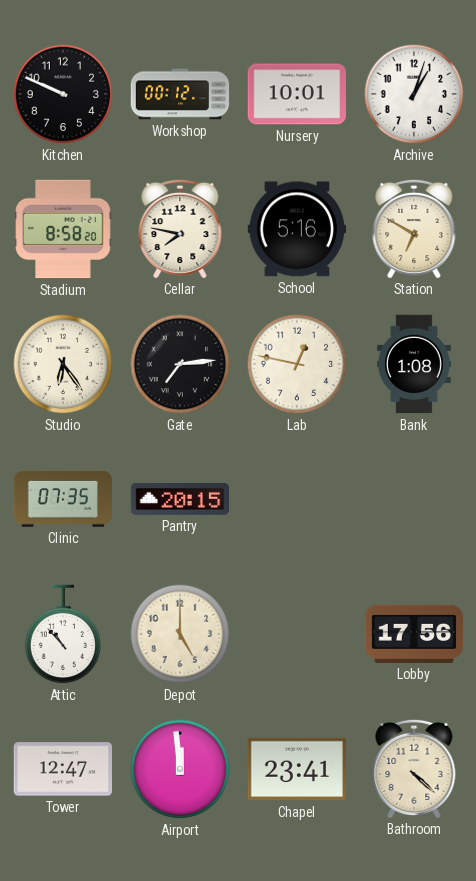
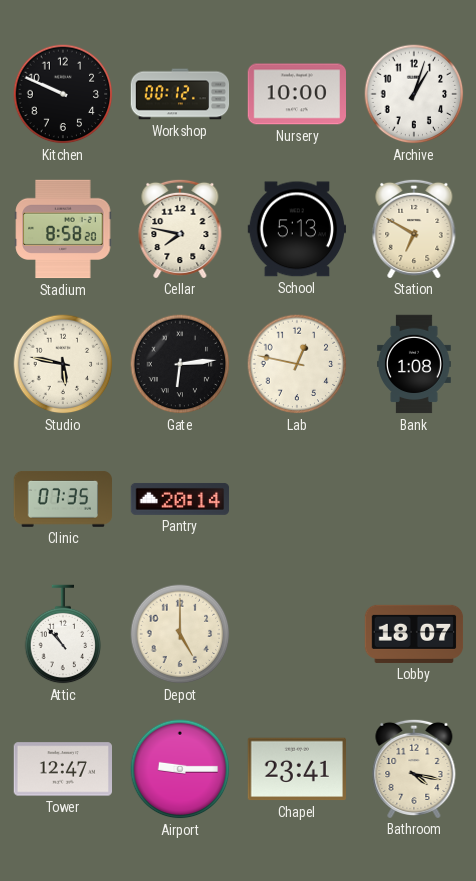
Nursery: 10:01 -> 10:00 (296, 94)
School: 5:16 -> 5:13 (297, 229)
Studio: 6:24 -> 5:47 (63, 364)
Gate: 7:14 -> 6:14 (180, 364)
Pantry: 20:15 -> 20:14 (180, 499)
Lobby: 17:56 -> 18:07 (414, 634)
Airport: 11:59 -> 9:15 (180, 769)
Bathroom: 4:22 -> 4:17 (414, 768)
